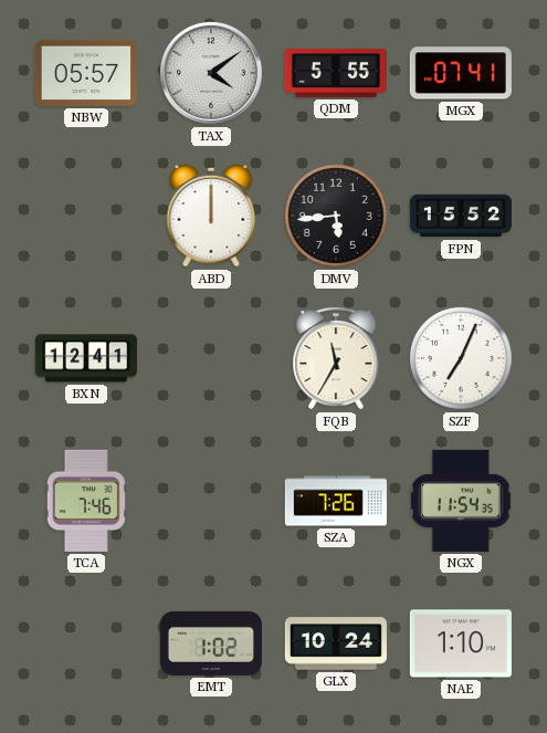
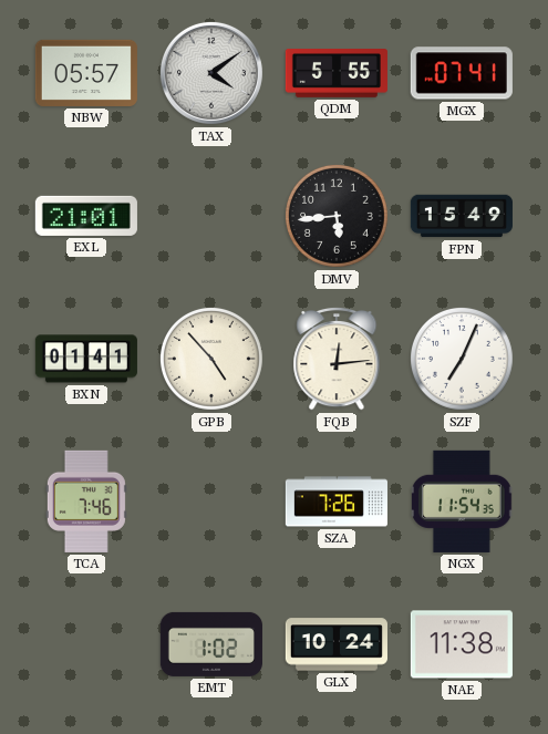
EXL: none -> 21:01 (86, 216)
ABD: 12:00 -> none (211, 216)
FPN: 15:52 -> 15:49 (462, 216)
BXN: 12:41 -> 01:41 (86, 359)
GPB: none -> 4:53 (211, 359)
FQB: 11:35 -> 12:14 (337, 359)
NAE: 1:10 -> 11:38 (462, 644)
